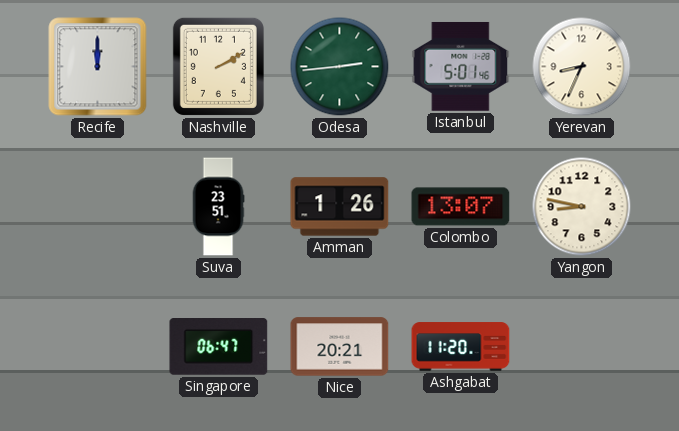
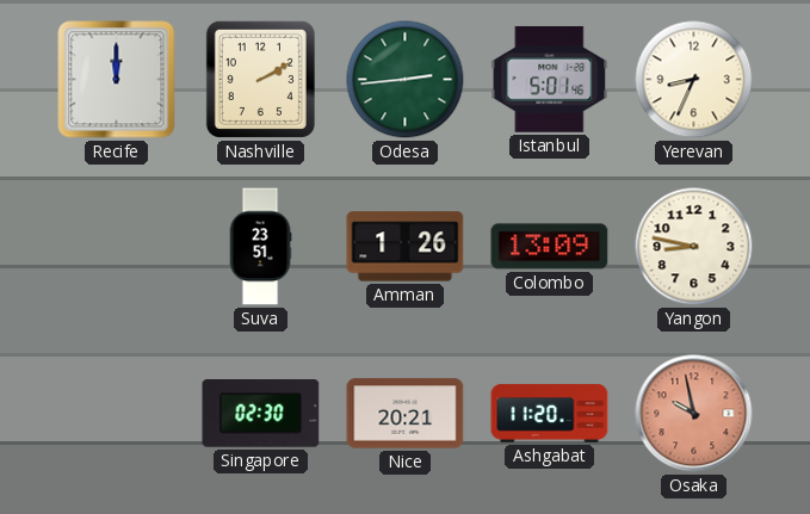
Colombo: 13:07 -> 13:09 (550, 247)
Singapore: 06:47 -> 02:30 (261, 414)
Osaka: none -> 9:58 (694, 414)
